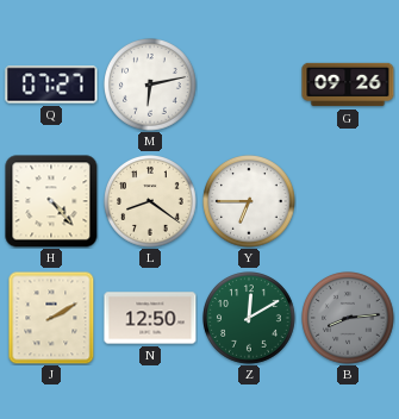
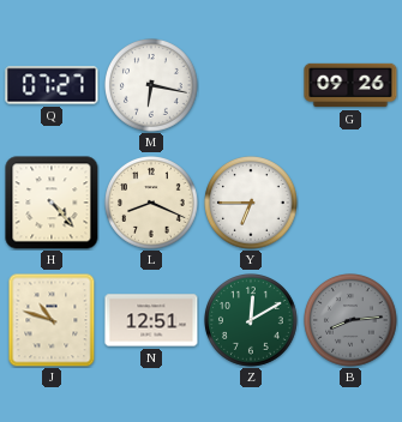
M: 6:13 -> 6:17 (152, 86)
L: 8:21 -> 8:19 (152, 204)
J: 2:10 -> 10:48 (52, 320)
N: 12:50 -> 12:51 (151, 320)
